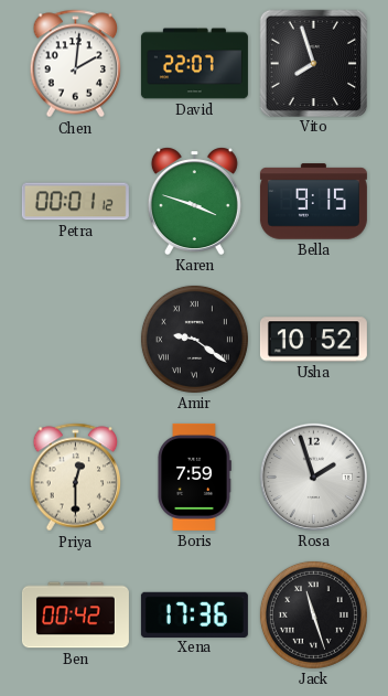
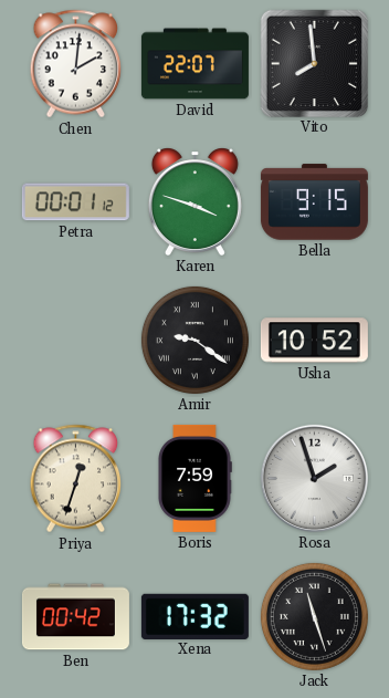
Vito: 7:57 -> 7:59 (314, 63)
Priya: 12:30 -> 12:33 (76, 479)
Xena: 17:36 -> 17:32 (195, 616)
